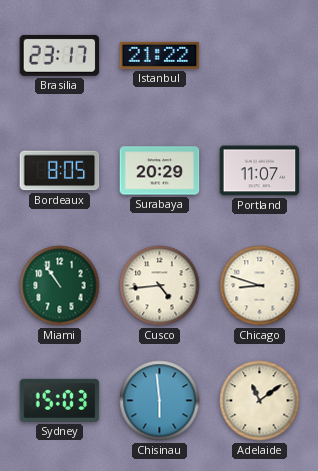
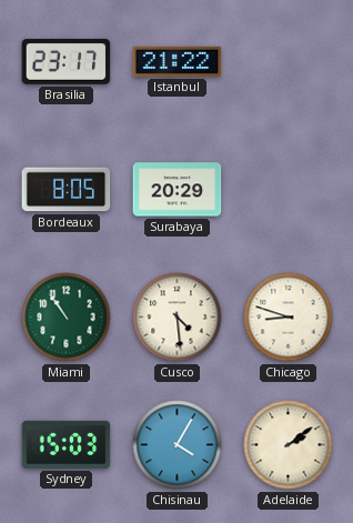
Portland: 11:07 -> none (260, 171)
Cusco: 4:44 -> 4:29 (178, 318)
Chisinau: 5:59 -> 4:05 (178, 445)
Adelaide: 11:09 -> 2:09 (289, 445)
